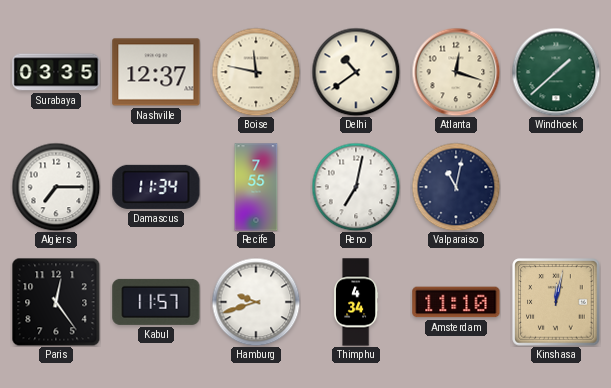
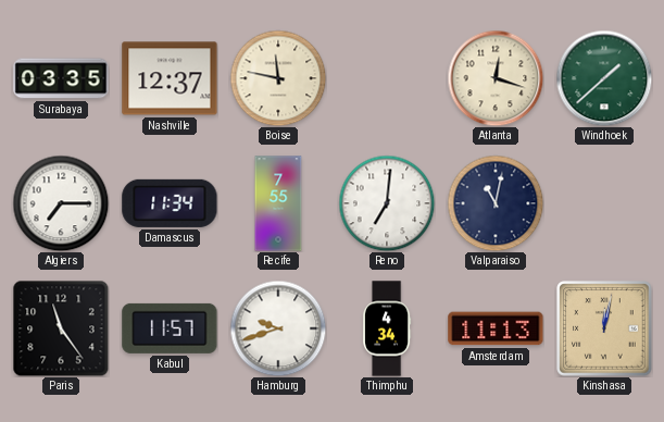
Delhi: 10:39 -> none (356, 72)
Reno: 7:02 -> 7:01 (387, 203)
Paris: 12:24 -> 11:24 (61, 328)
Amsterdam: 11:10 -> 11:13 (496, 328)
